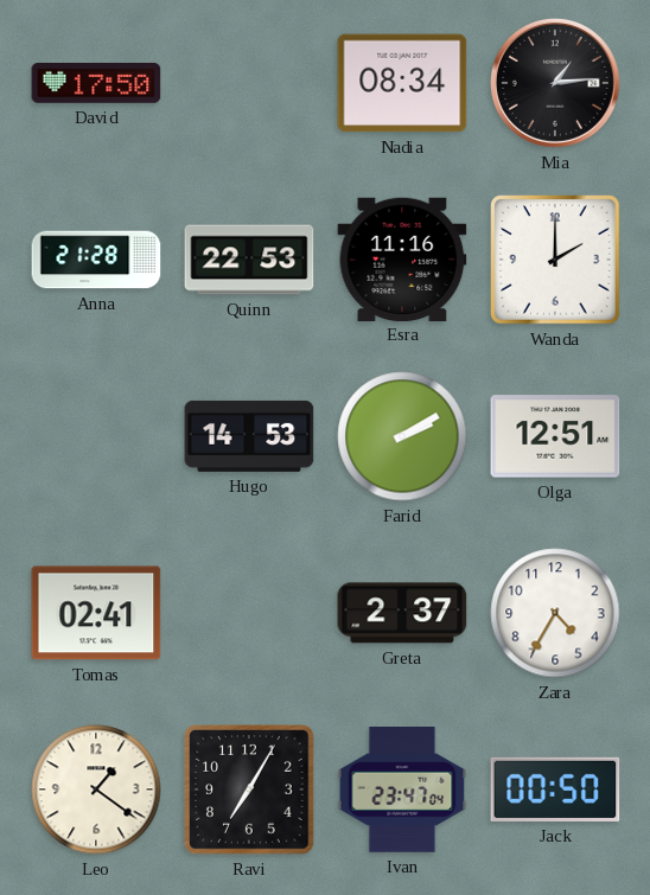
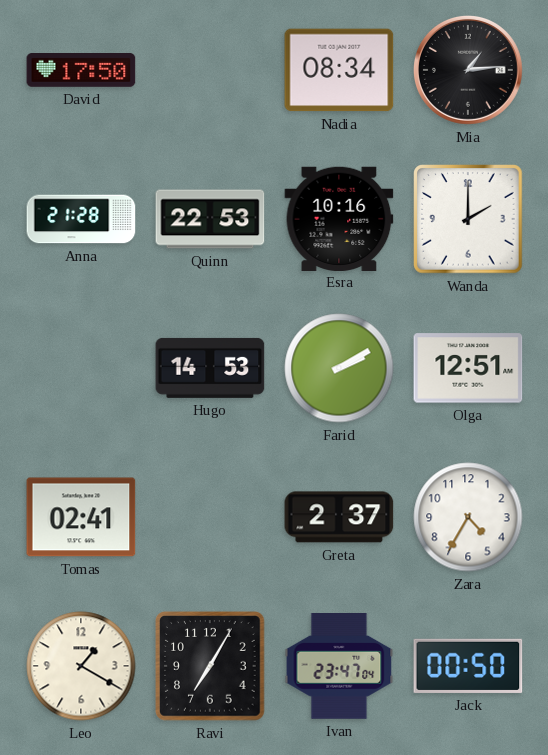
Esra: 11:16 -> 10:16 (339, 218)
Leo: 1:21 -> 1:20 (81, 666)
